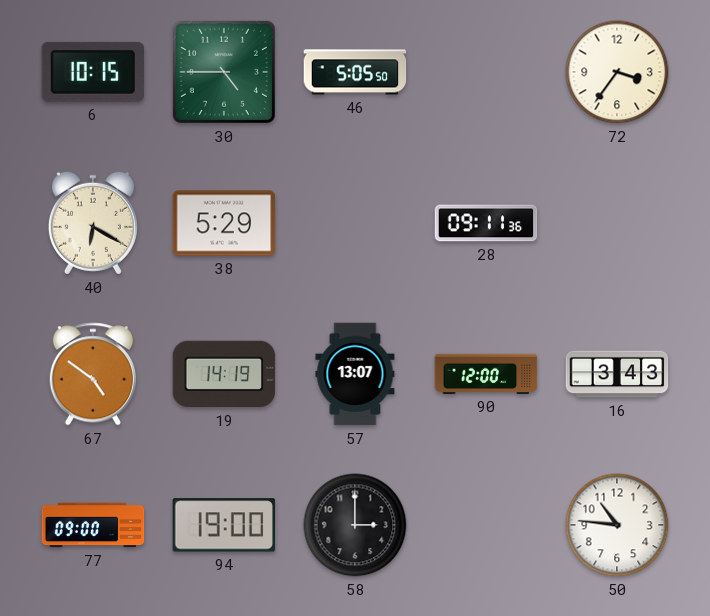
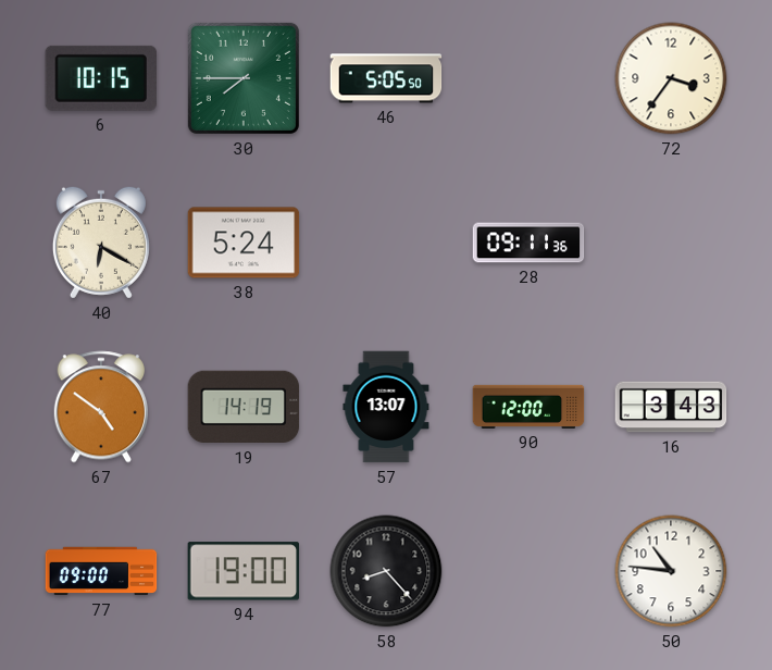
30: 4:45 -> 7:45 (244, 78)
38: 5:29 -> 5:24 (244, 243)
58: 3:00 -> 8:23 (386, 571)
